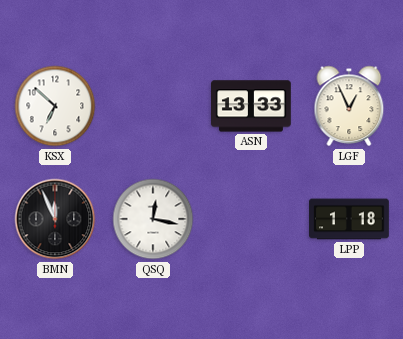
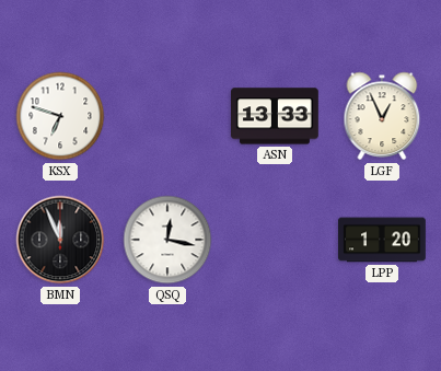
KSX: 6:52 -> 6:48 (60, 116)
LPP: 1:18 -> 1:20 (383, 240)
